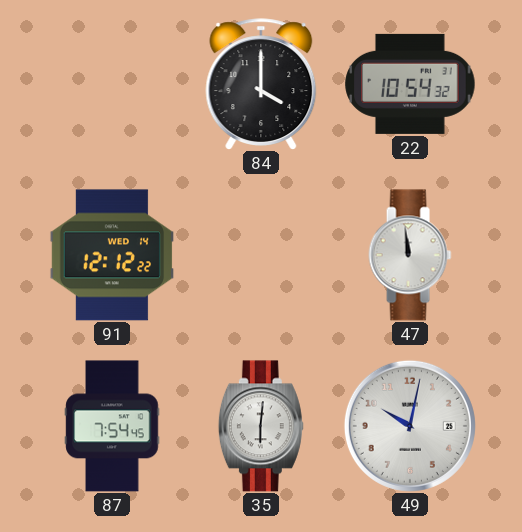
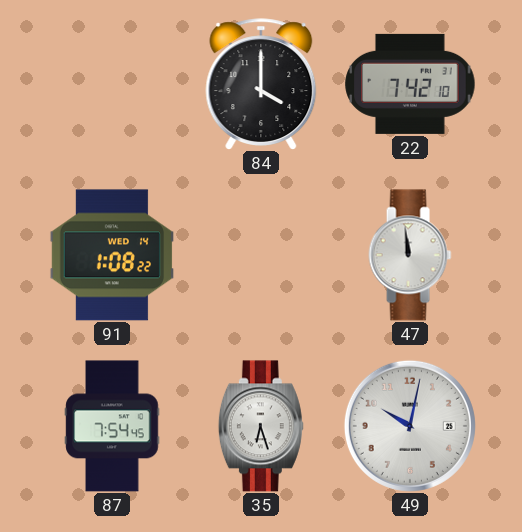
22: 10:54 -> 7:42 (410, 84)
91: 12:12 -> 1:08 (112, 255)
35: 6:01 -> 6:27 (261, 426)
